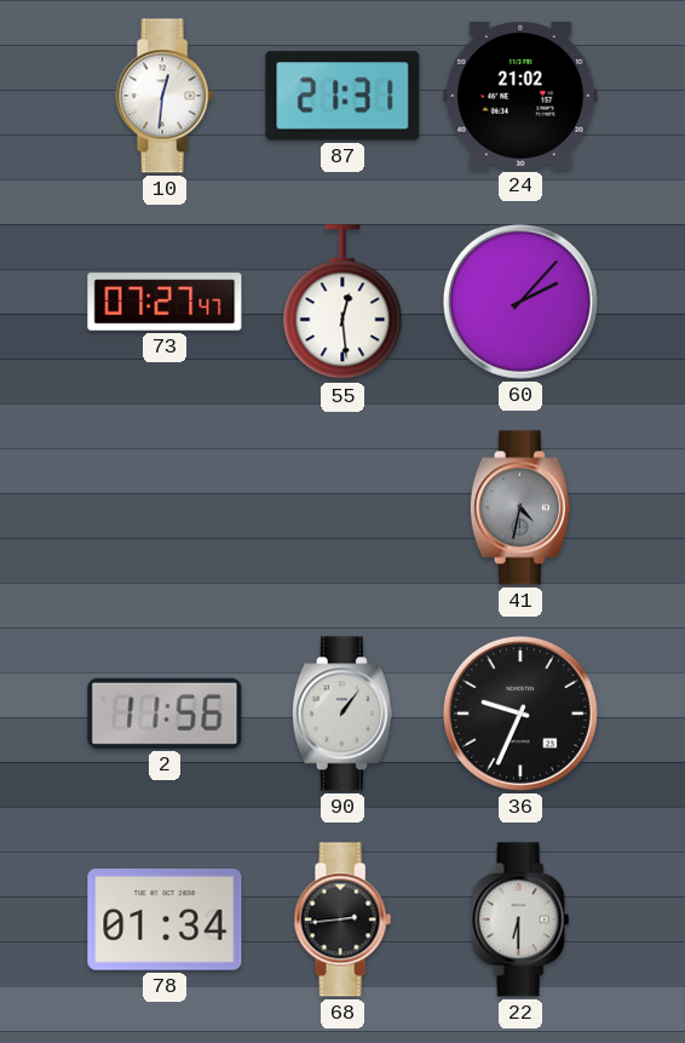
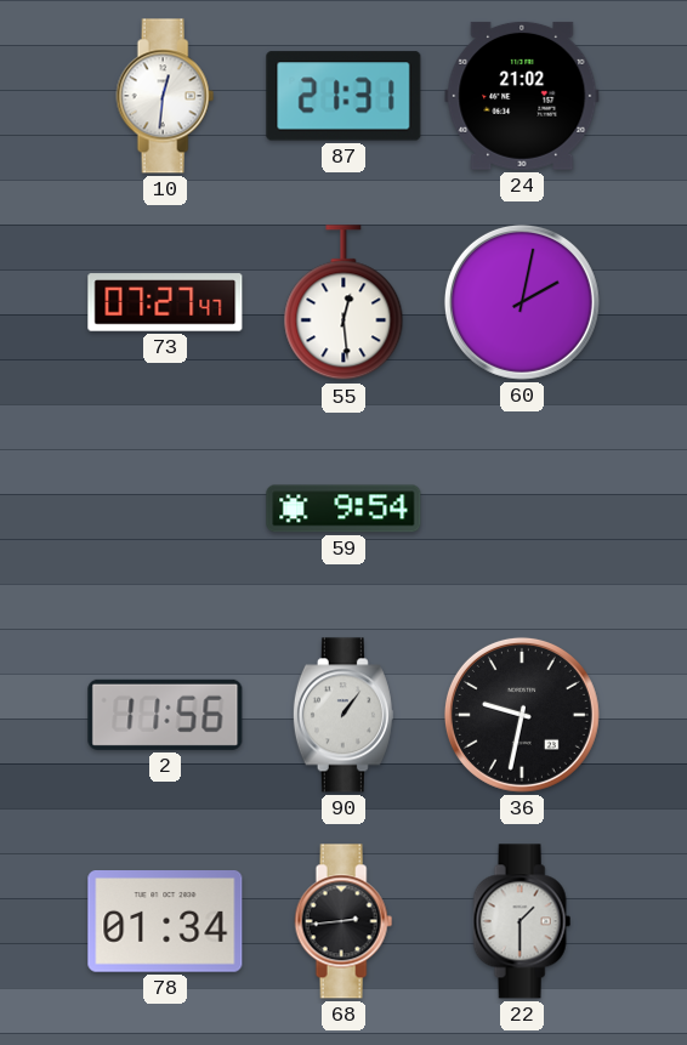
60: 2:07 -> 2:02 (522, 302)
59: none -> 9:54 (343, 509)
41: 4:32 -> none (520, 508)
36: 9:34 -> 9:32 (522, 715)
22: 6:30 -> 1:30 (522, 921)
